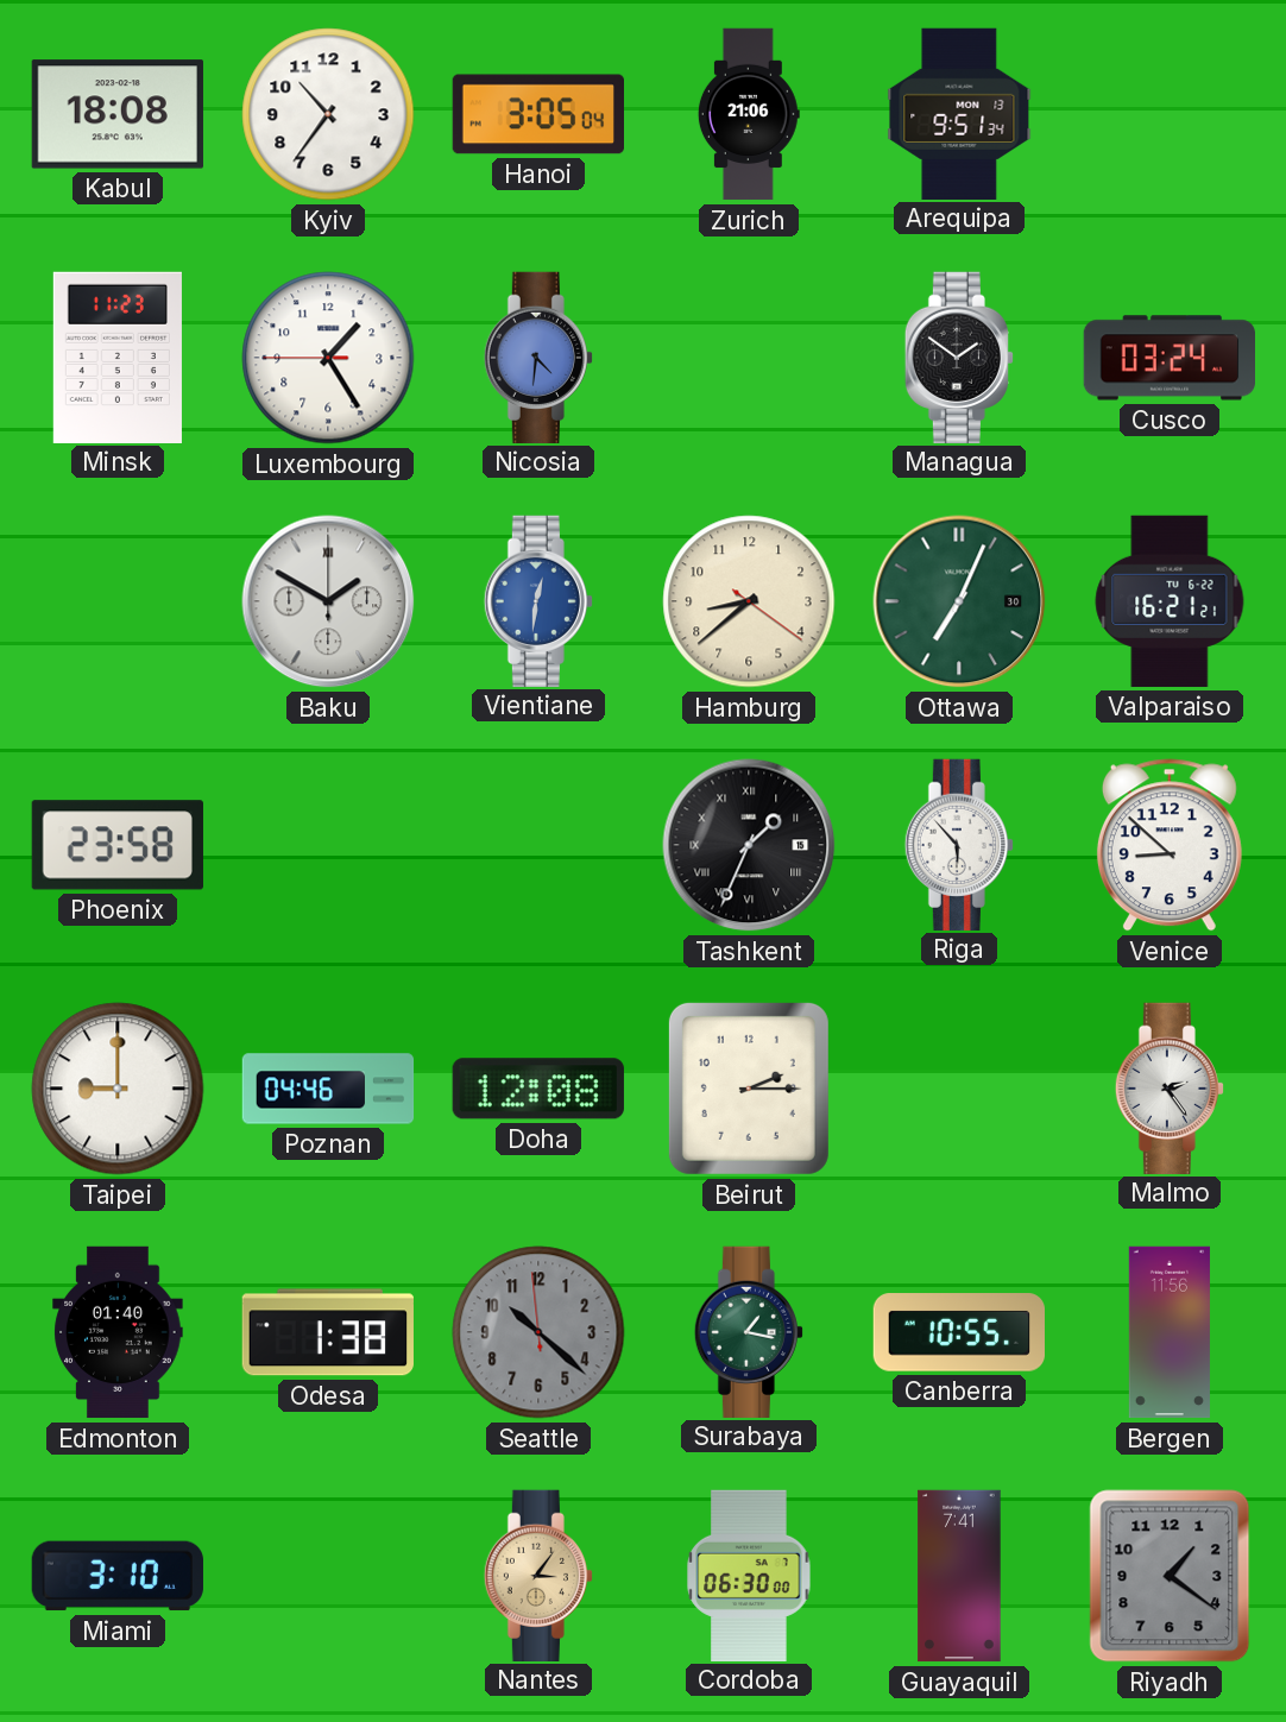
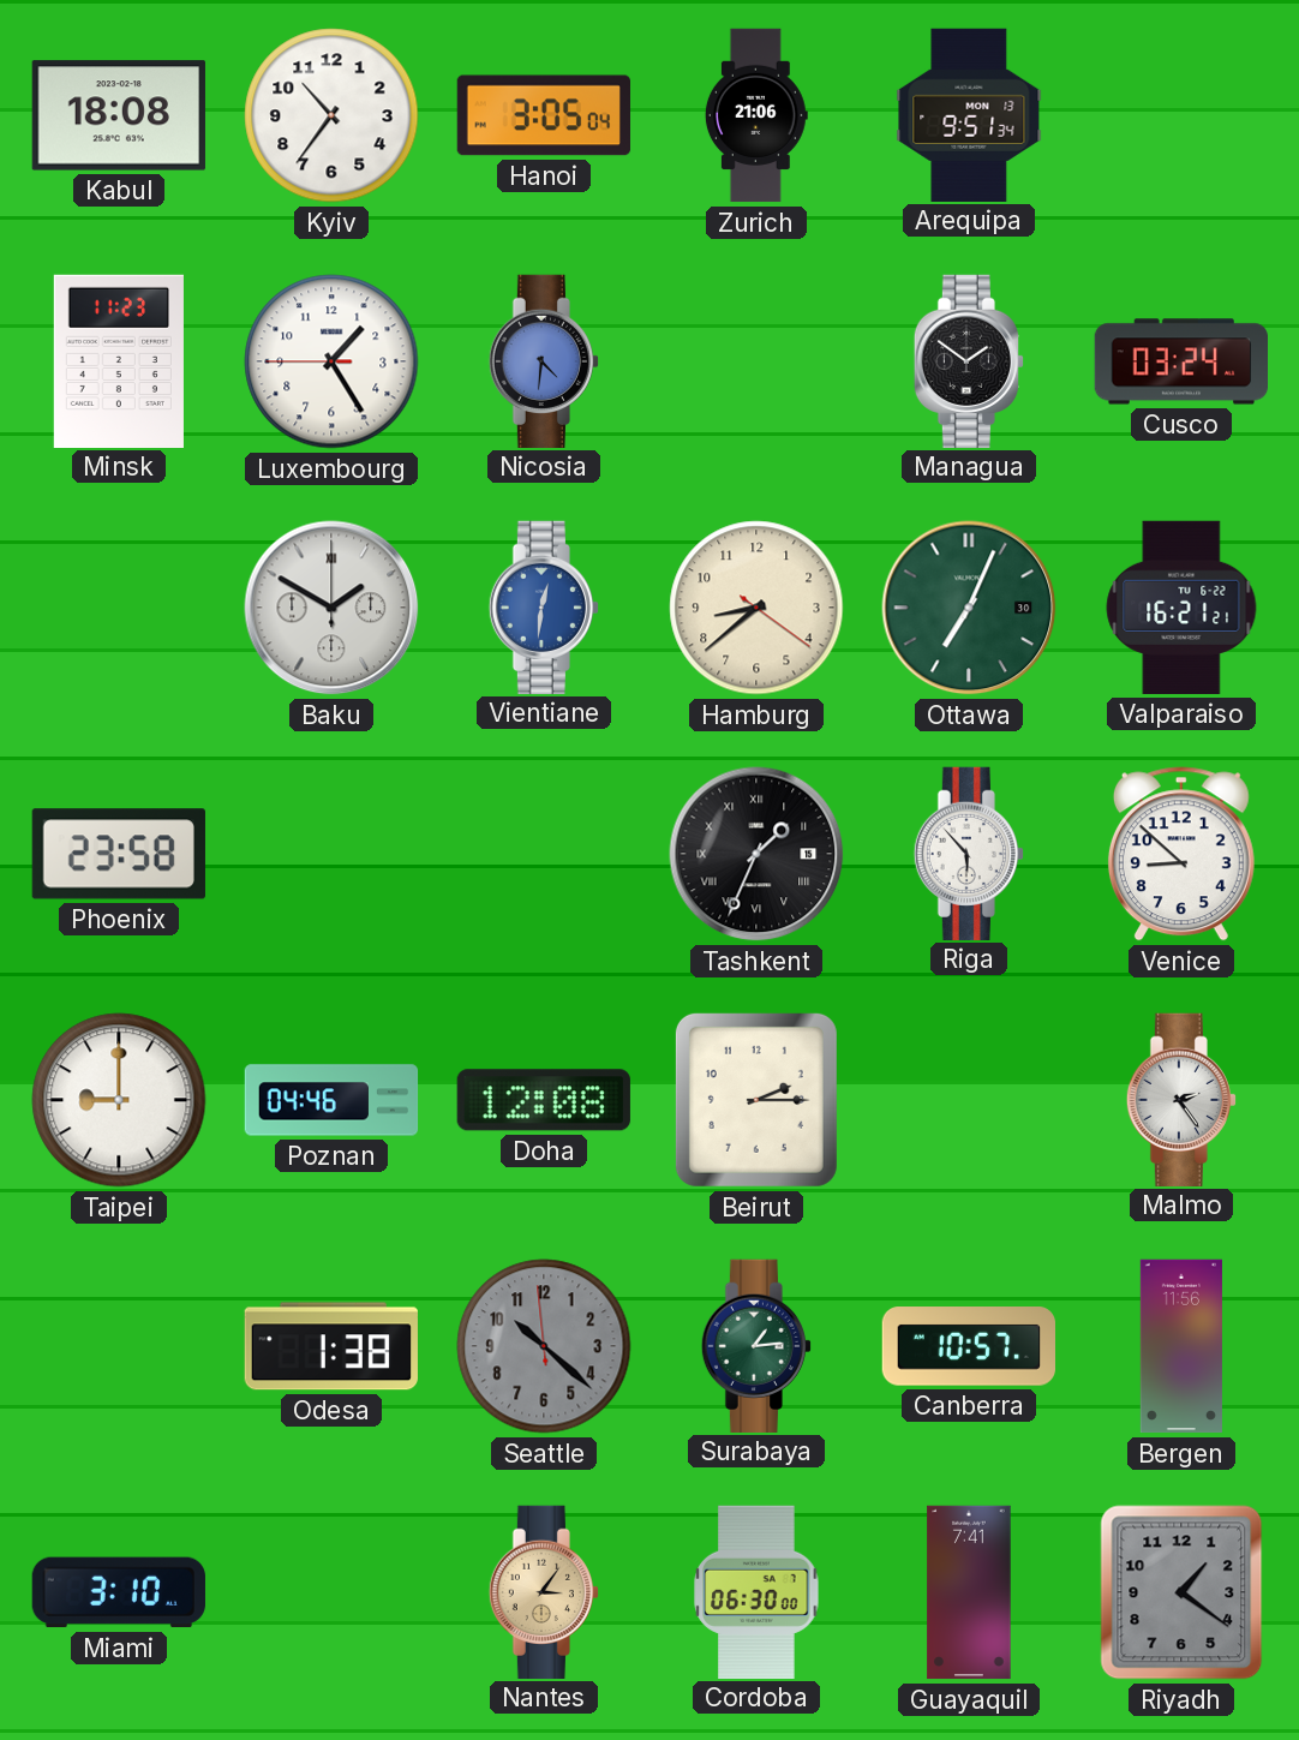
Edmonton: 01:40 -> none (118, 1332)
Surabaya: 1:17 -> 1:14 (756, 1345)
Canberra: 10:55 -> 10:57 (968, 1346)
